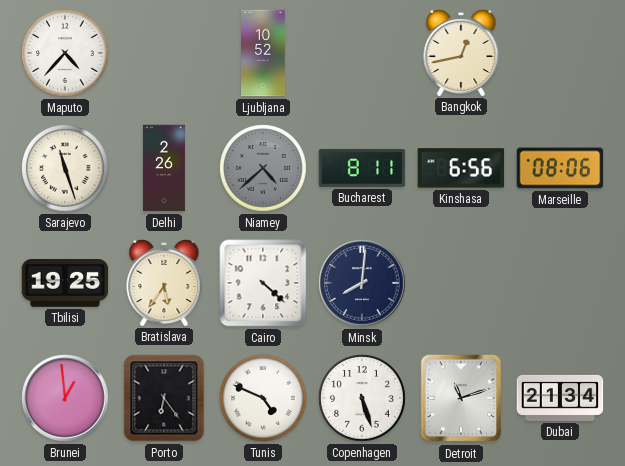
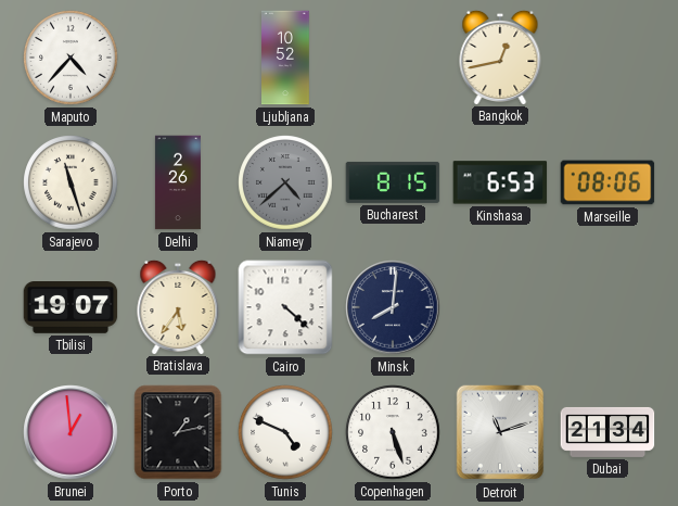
Bucharest: 8:11 -> 8:15 (393, 182)
Kinshasa: 6:56 -> 6:53 (500, 182)
Tbilisi: 19:25 -> 19:07 (71, 308)
Porto: 6:24 -> 1:13 (178, 432)
